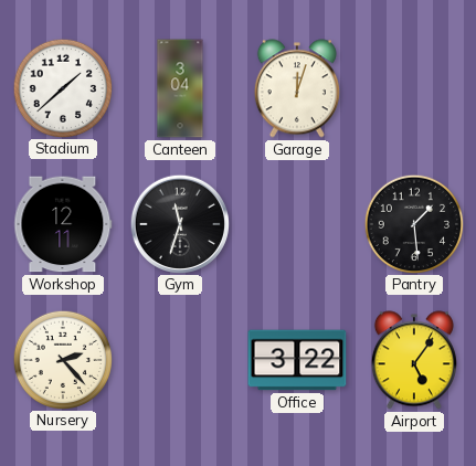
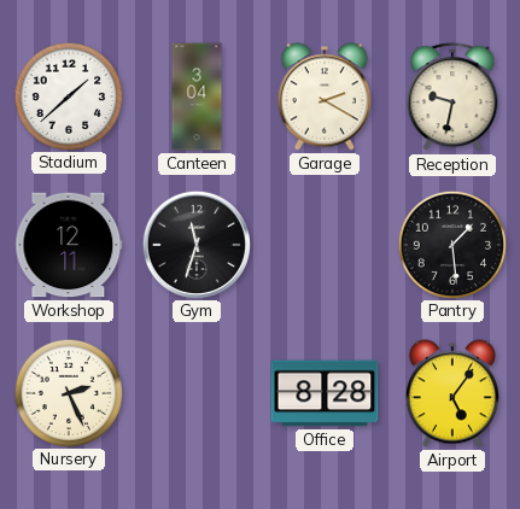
Garage: 12:03 -> 2:20 (325, 96)
Reception: none -> 9:32 (452, 98)
Nursery: 2:23 -> 2:26 (68, 392)
Office: 3:22 -> 8:28 (325, 393)
